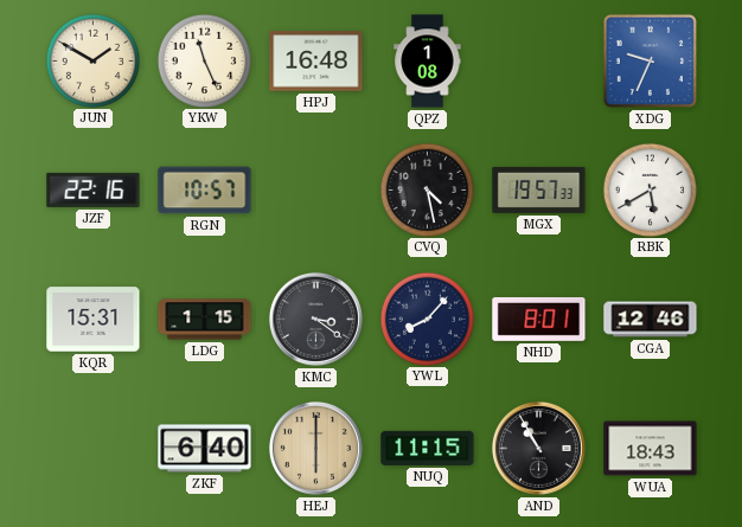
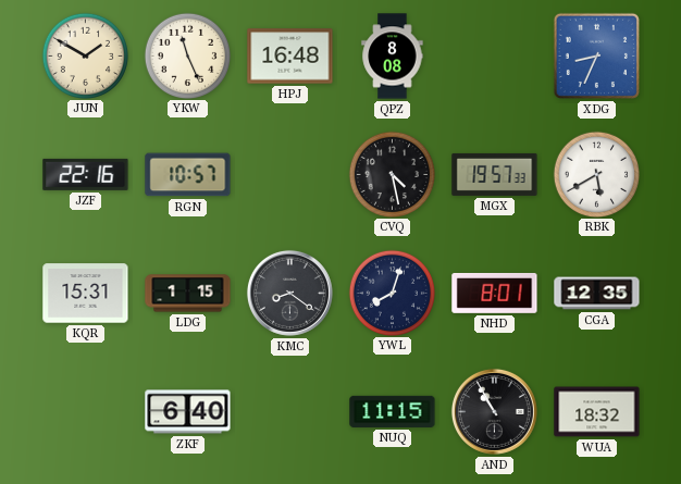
QPZ: 1:08 -> 8:08 (393, 57)
XDG: 9:34 -> 8:34 (596, 55)
KMC: 3:21 -> 8:21 (289, 293)
YWL: 8:07 -> 8:03 (392, 293)
CGA: 12:46 -> 12:35 (597, 294)
HEJ: 6:00 -> none (315, 448)
WUA: 18:43 -> 18:32 (597, 412)
